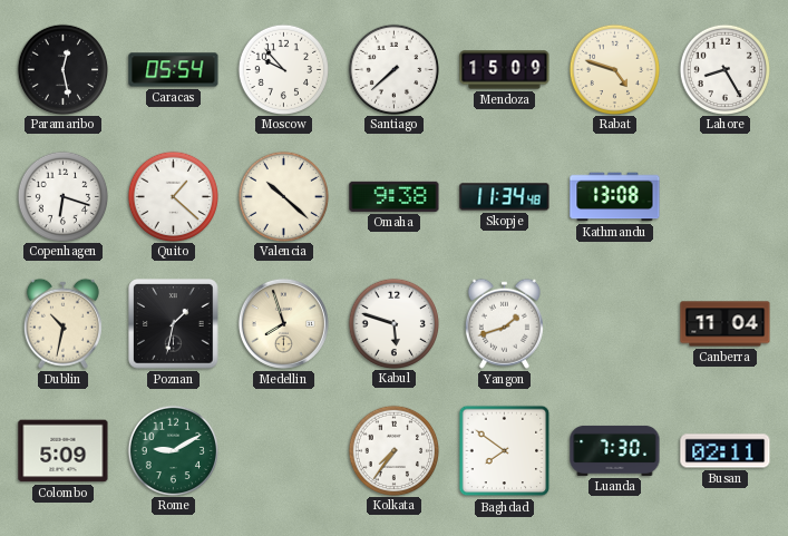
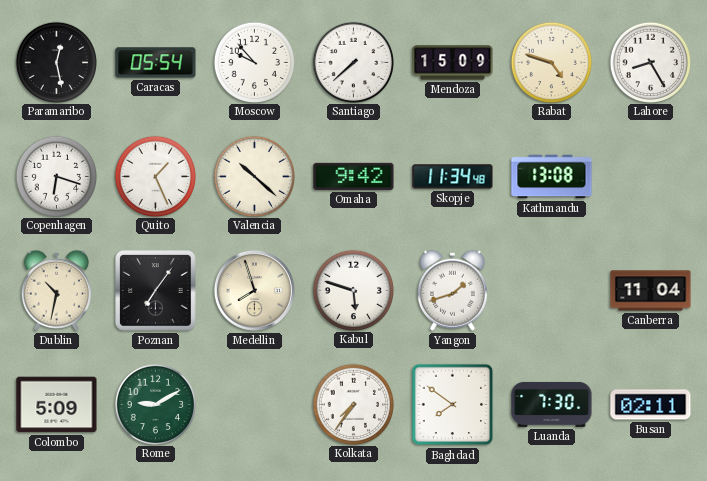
Quito: 1:22 -> 1:26 (155, 176)
Omaha: 9:38 -> 9:42 (354, 176)
Poznan: 1:32 -> 7:06 (156, 291)
